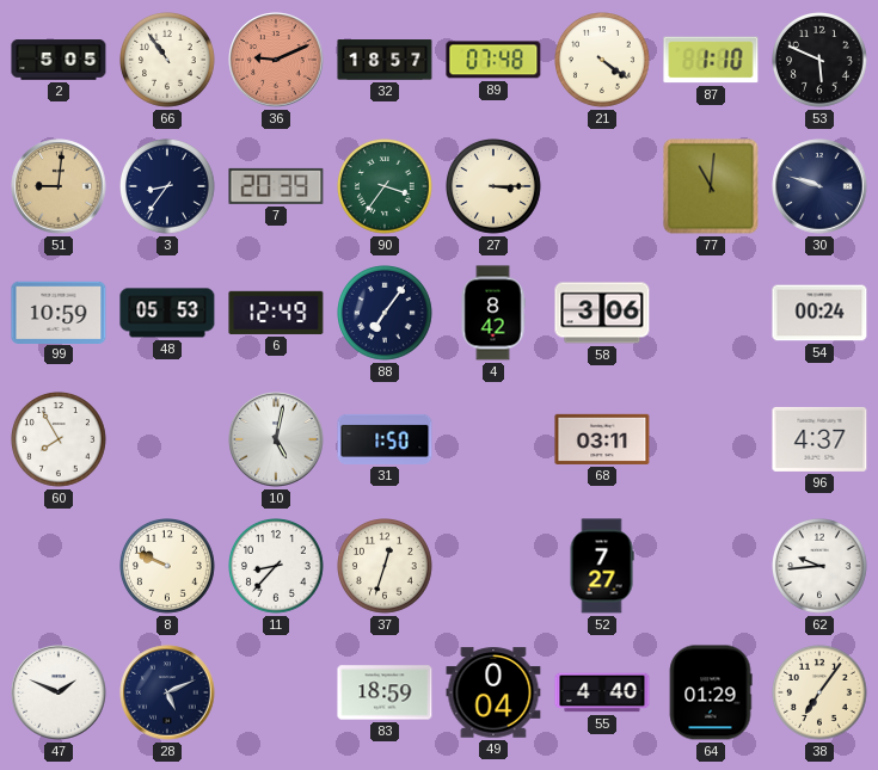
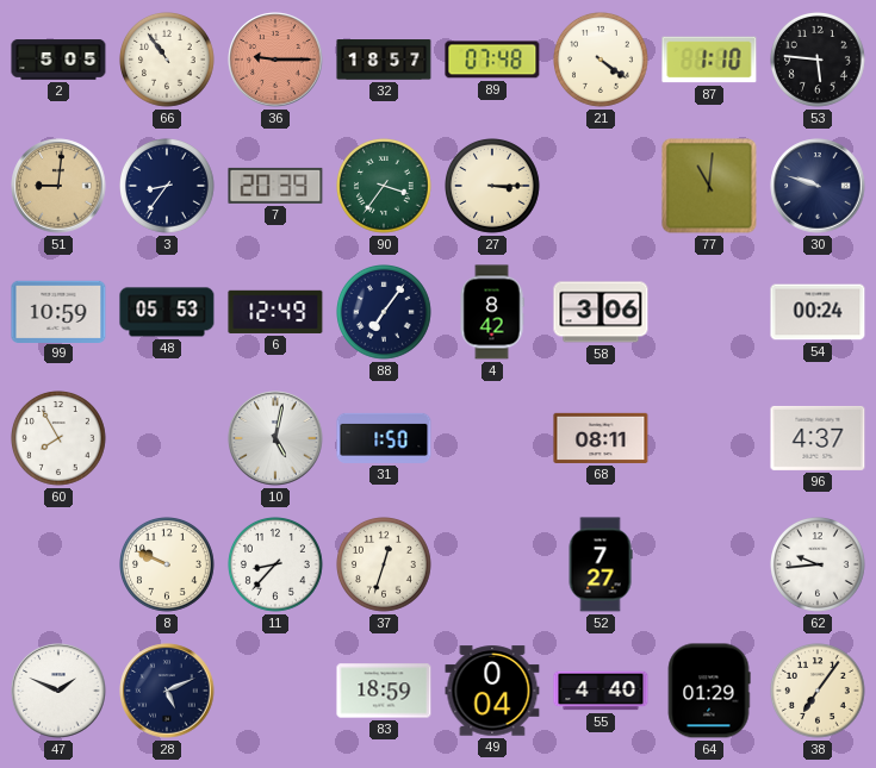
36: 9:11 -> 9:15 (275, 60)
53: 5:49 -> 5:46 (819, 61)
68: 03:11 -> 08:11 (601, 438)
